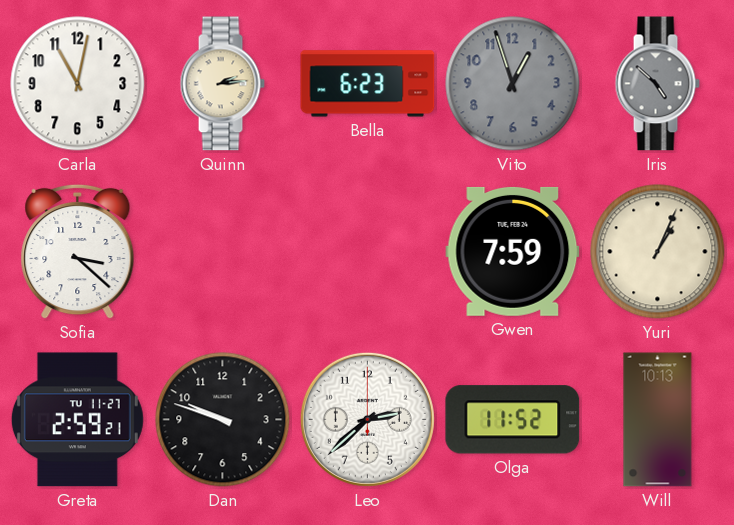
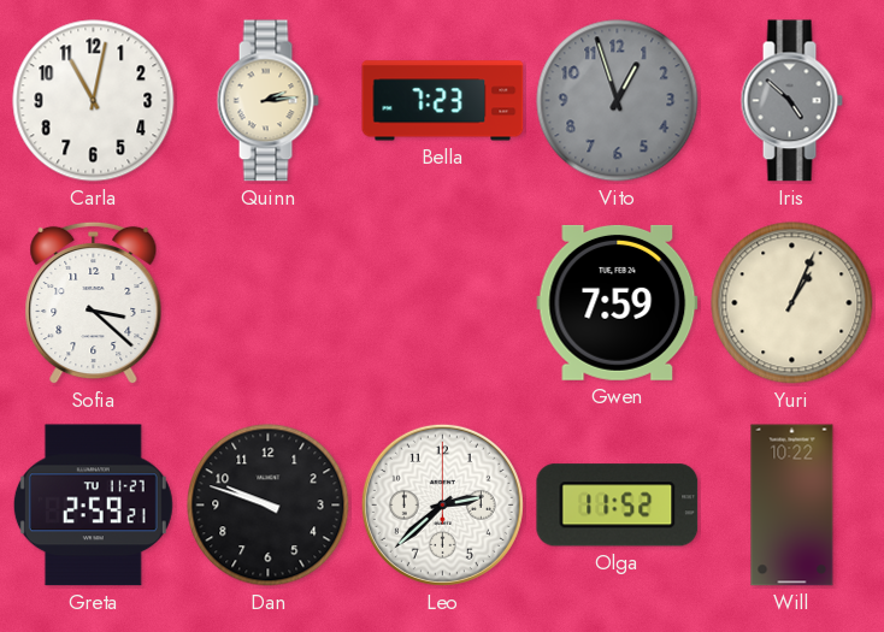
Bella: 6:23 -> 7:23 (443, 101)
Will: 10:13 -> 10:22 (792, 506)
